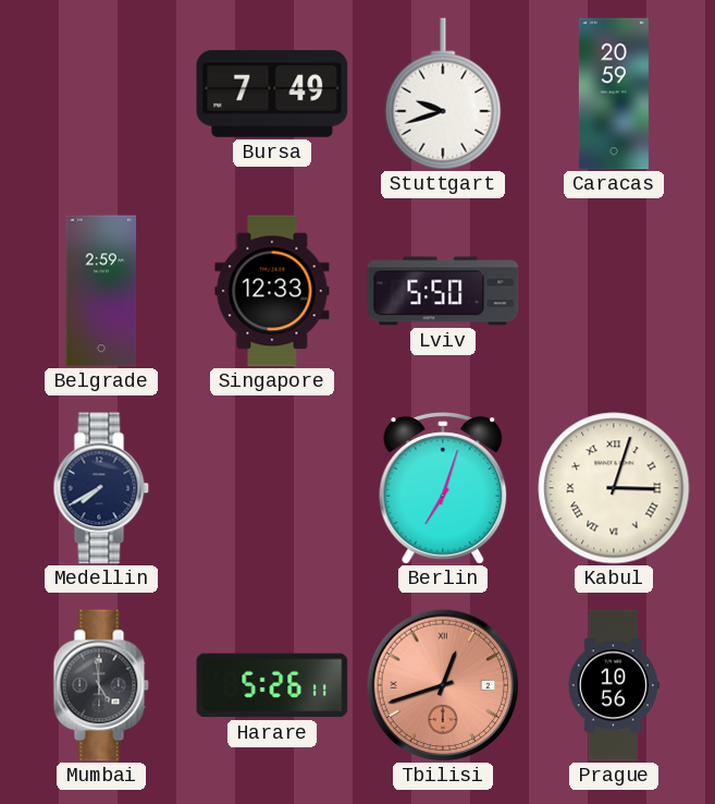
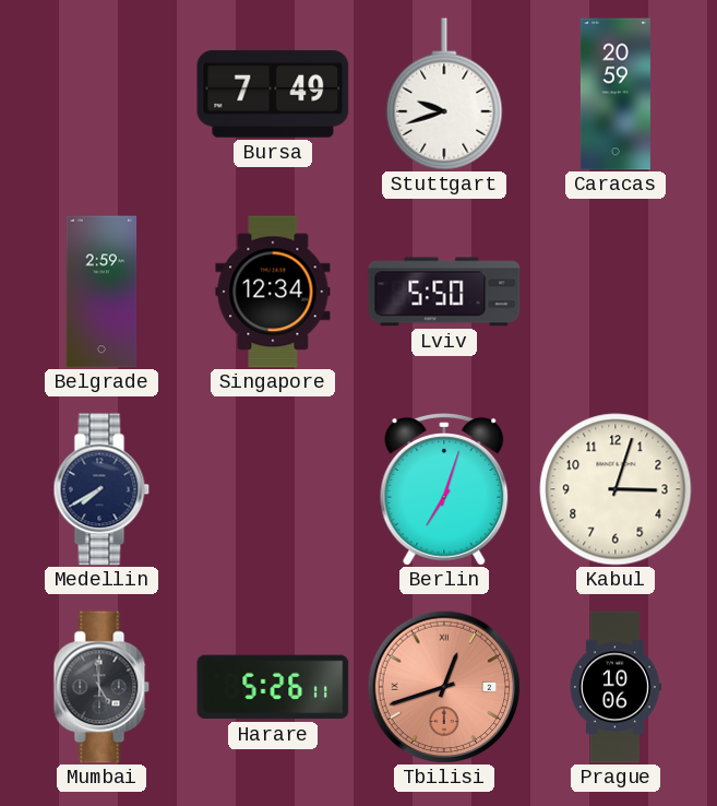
Singapore: 12:33 -> 12:34 (273, 292)
Kabul numerals: Roman -> Arabic (616, 489)
Prague: 10:56 -> 10:06 (616, 687)
